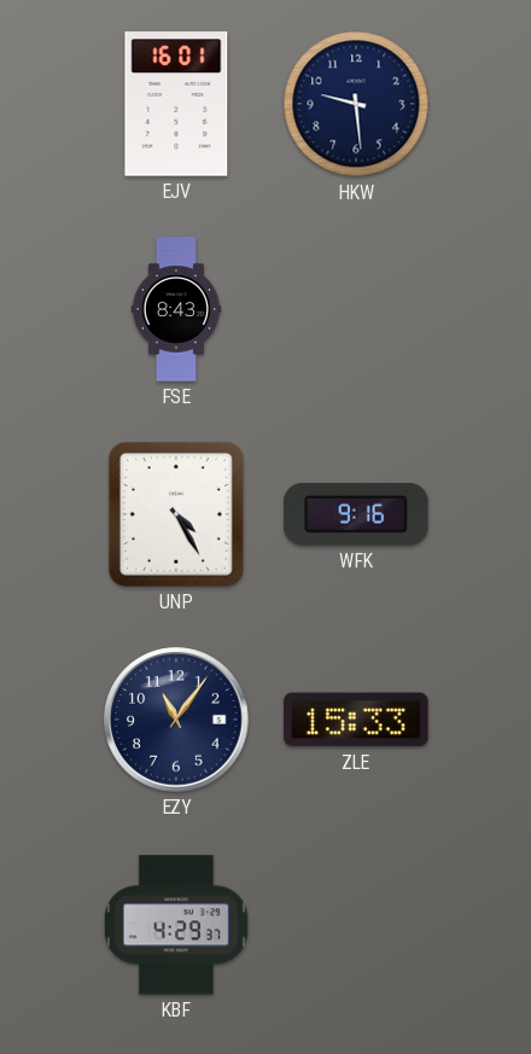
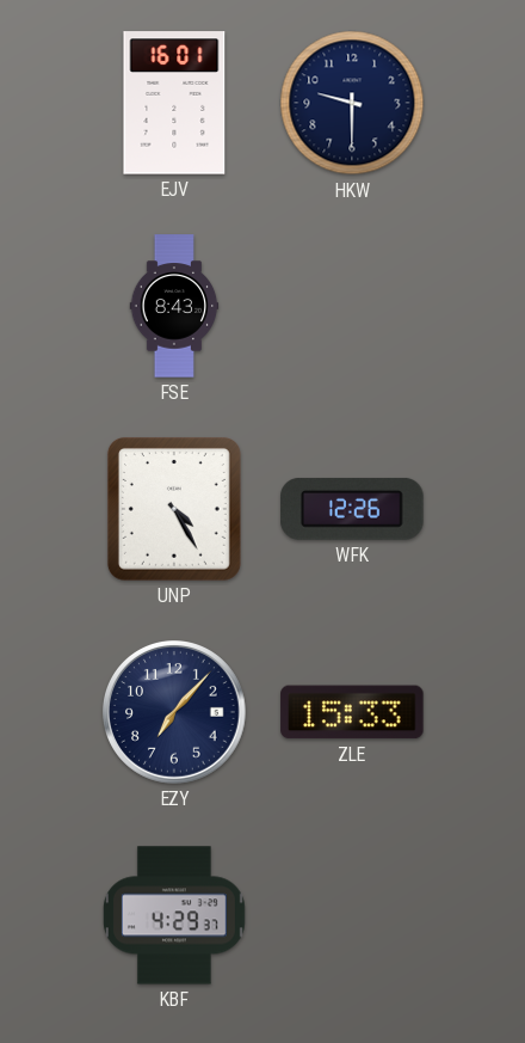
HKW: 9:29 -> 9:30 (352, 103)
WFK: 9:16 -> 12:26 (352, 509)
EZY: 11:06 -> 7:07 (175, 713)
